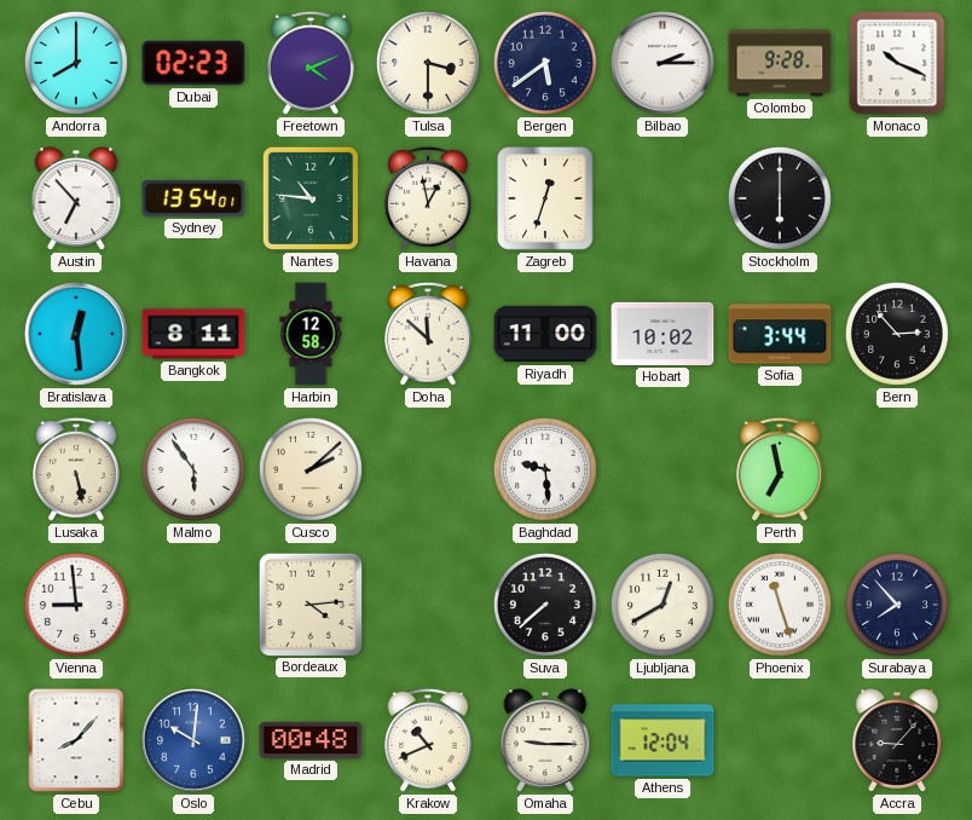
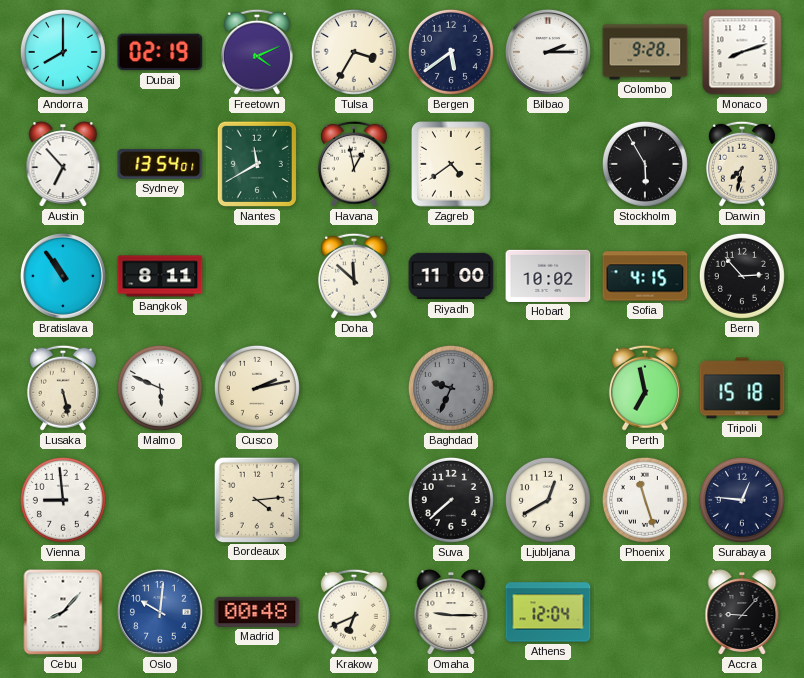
Dubai: 02:23 -> 02:19 (160, 52)
Tulsa: 3:30 -> 3:35 (354, 52)
Monaco: 10:19 -> 8:12 (742, 52)
Nantes: 10:46 -> 11:40 (257, 164)
Zagreb: 12:33 -> 4:39 (451, 164)
Stockholm: 6:00 -> 5:55 (645, 164)
Darwin: none -> 7:32 (742, 164)
Bratislava: 12:29 -> 10:54 (64, 277)
Harbin: 12:58 -> none (311, 334)
Sofia: 3:44 -> 4:15 (645, 276)
Malmo: 5:54 -> 5:49 (160, 388)
Cusco: 2:08 -> 2:13 (257, 388)
Baghdad: 9:29 -> 9:34 (451, 388)
Baghdad dial: white -> grey (451, 388)
Tripoli: none -> 15:18 (742, 388)
Surabaya: 7:53 -> 12:46 (742, 500)
Krakow: 10:41 -> 6:41 (354, 612)
